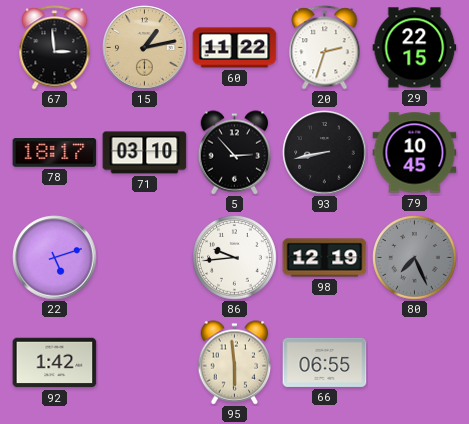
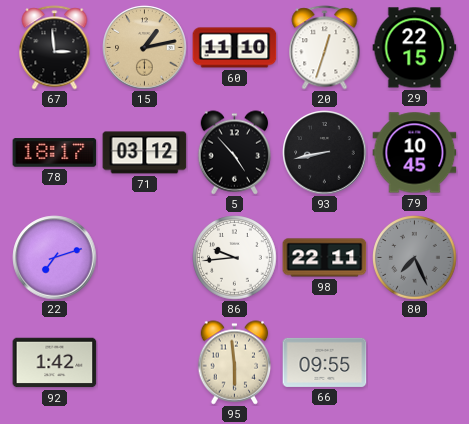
60: 11:22 -> 11:10 (235, 48)
20: 2:33 -> 12:33 (325, 48)
71: 03:10 -> 03:12 (145, 153)
5: 2:53 -> 4:53 (235, 153)
22: 5:12 -> 7:12 (55, 258)
98: 12:19 -> 22:11 (325, 258)
66: 06:55 -> 09:55 (325, 362)
